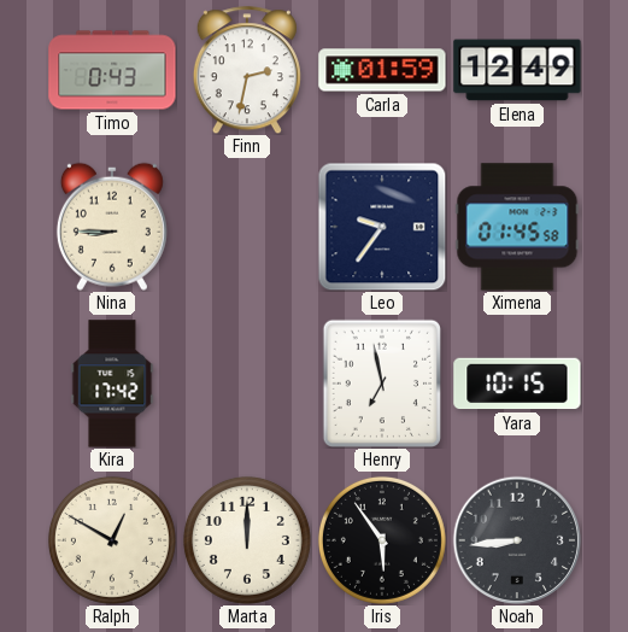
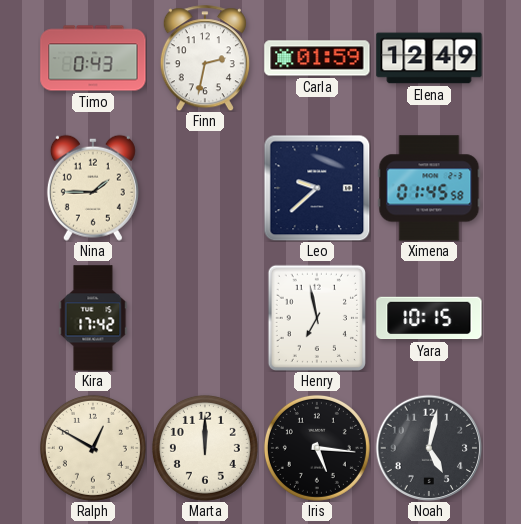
Nina: 8:45 -> 1:45 (93, 188)
Leo: 9:36 -> 9:38 (317, 188)
Iris: 5:54 -> 5:16 (317, 448)
Noah: 8:44 -> 5:02 (429, 448)
